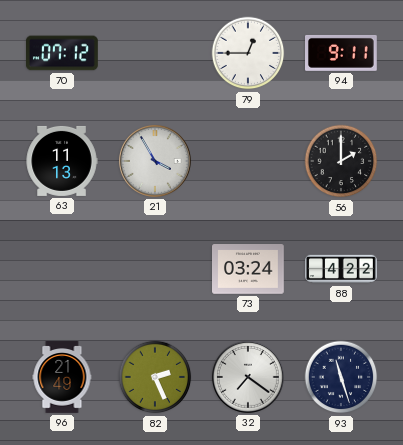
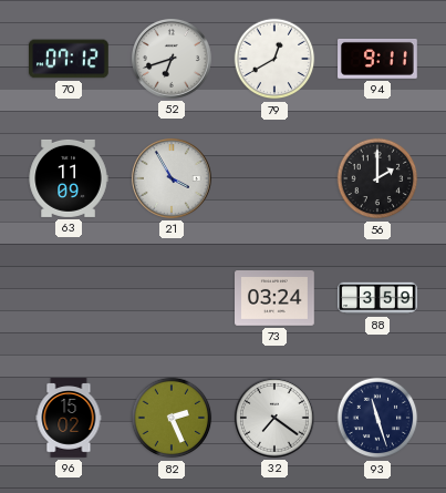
52: none -> 6:42 (172, 59)
79: 12:45 -> 12:40 (274, 59)
63: 11:13 -> 11:09 (69, 178)
88: 4:22 -> 3:59 (377, 298)
96: 21:49 -> 15:02 (69, 418)
